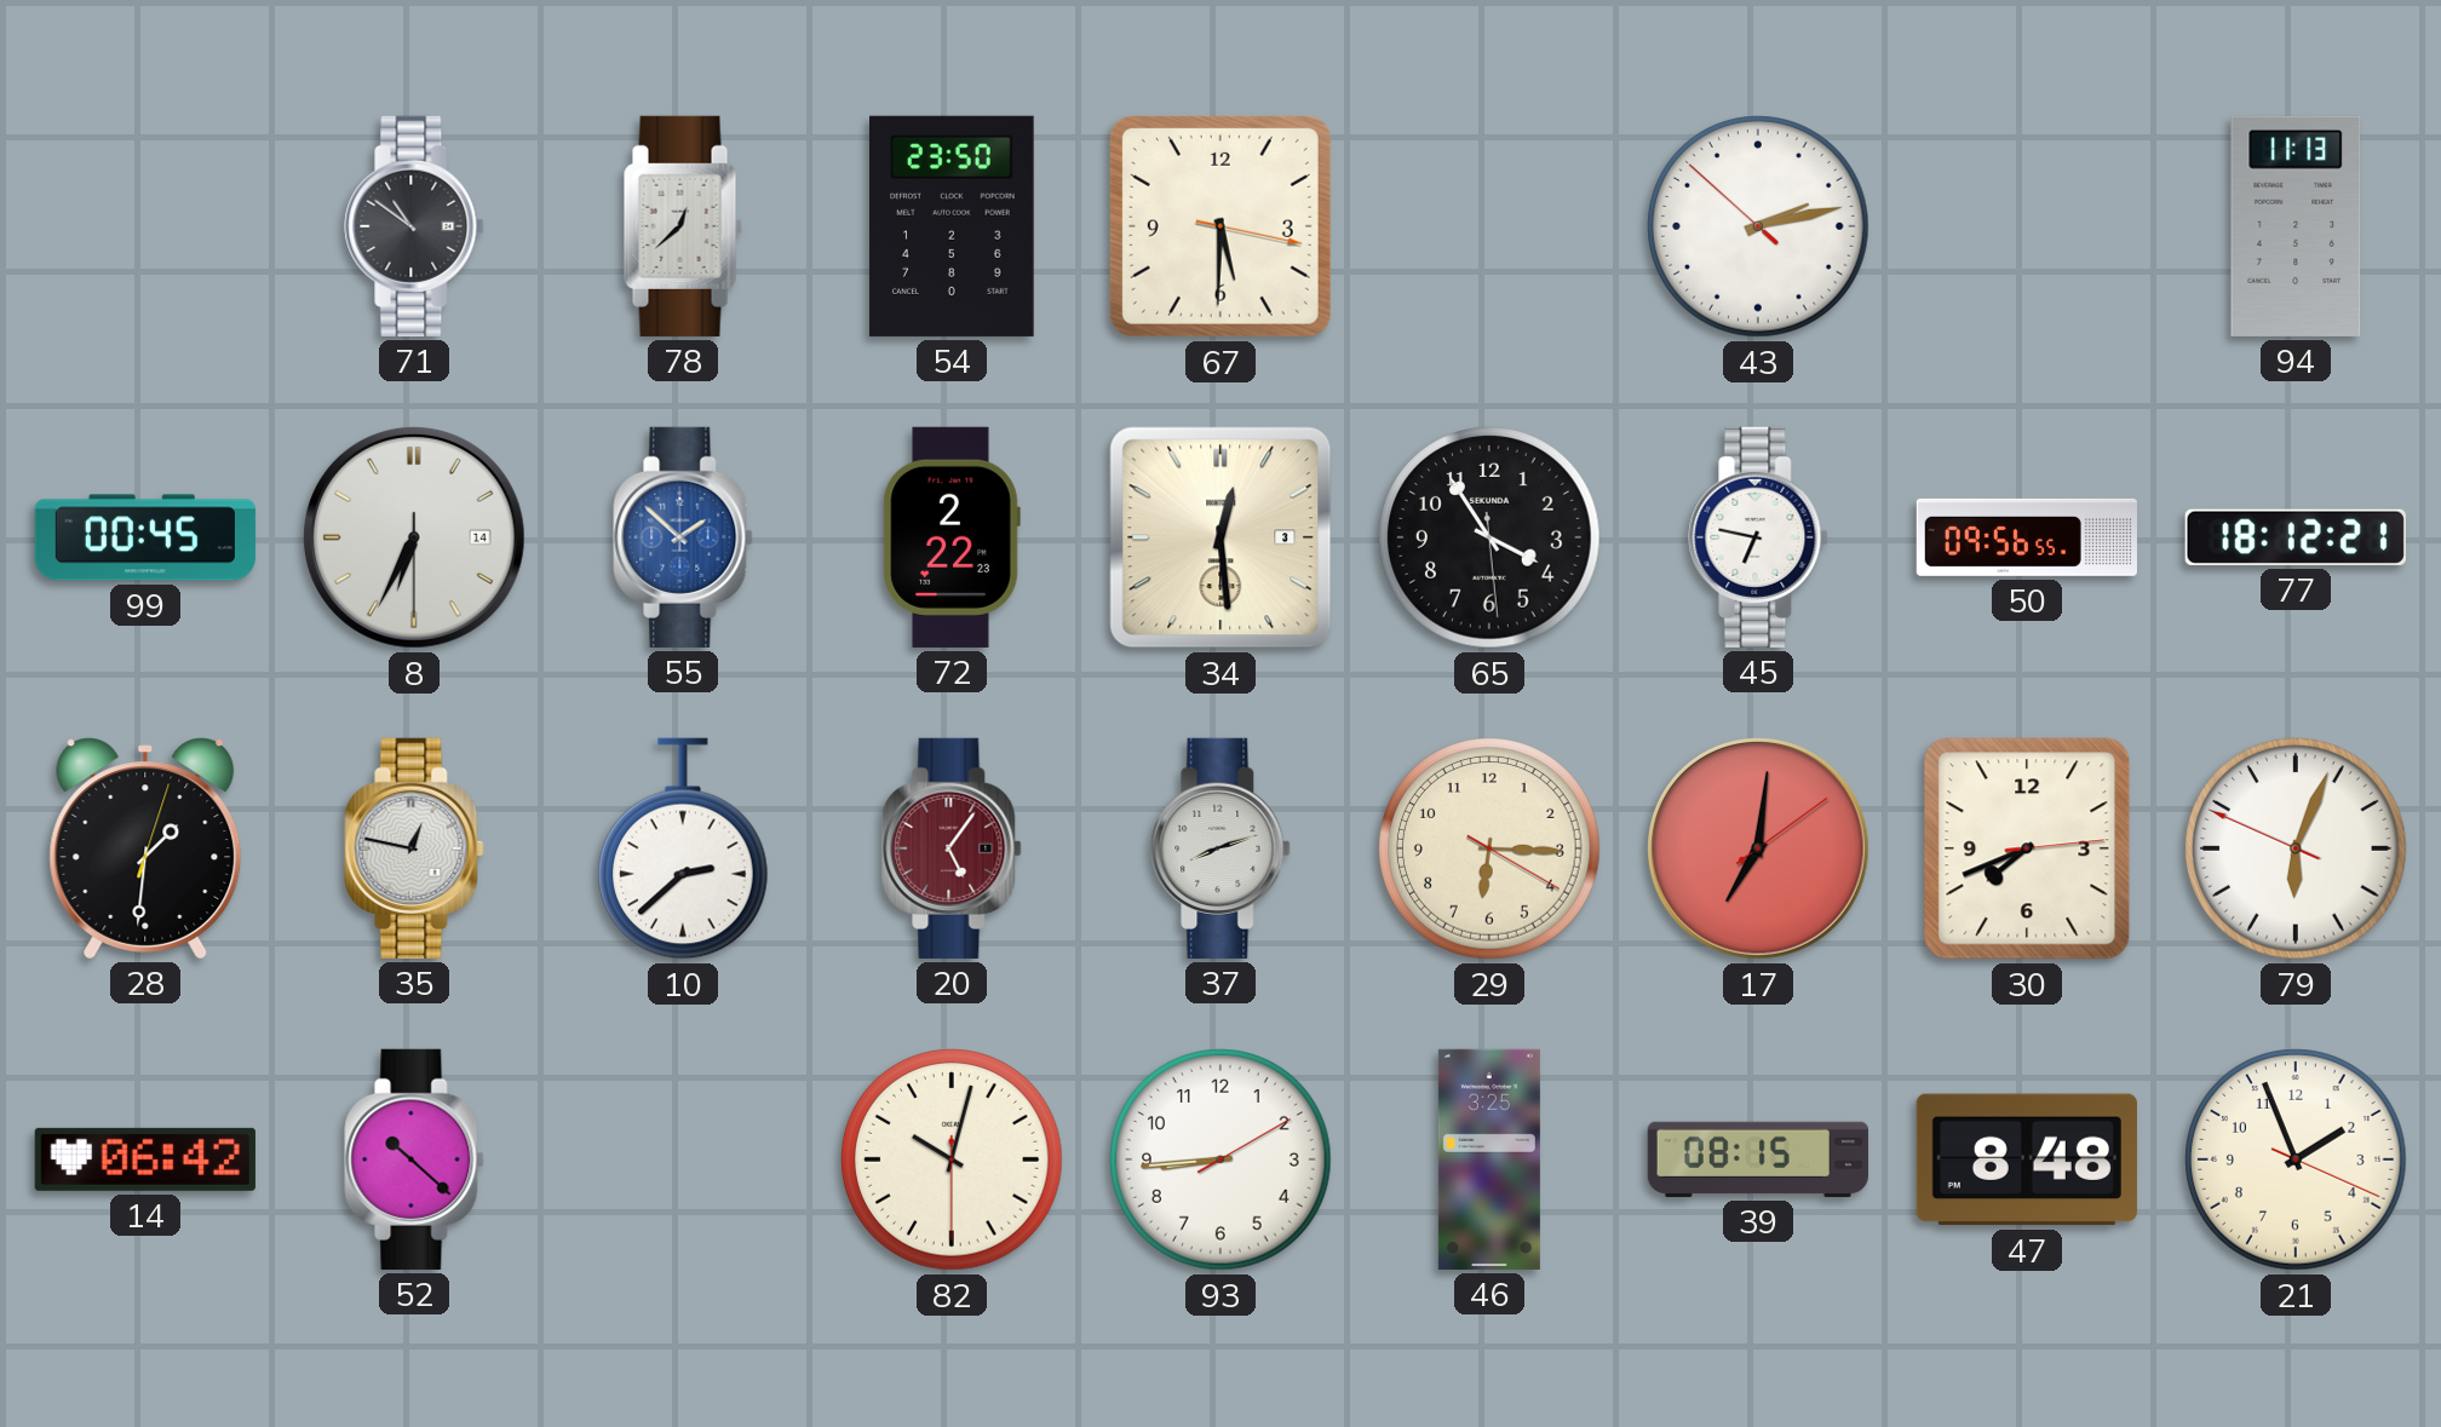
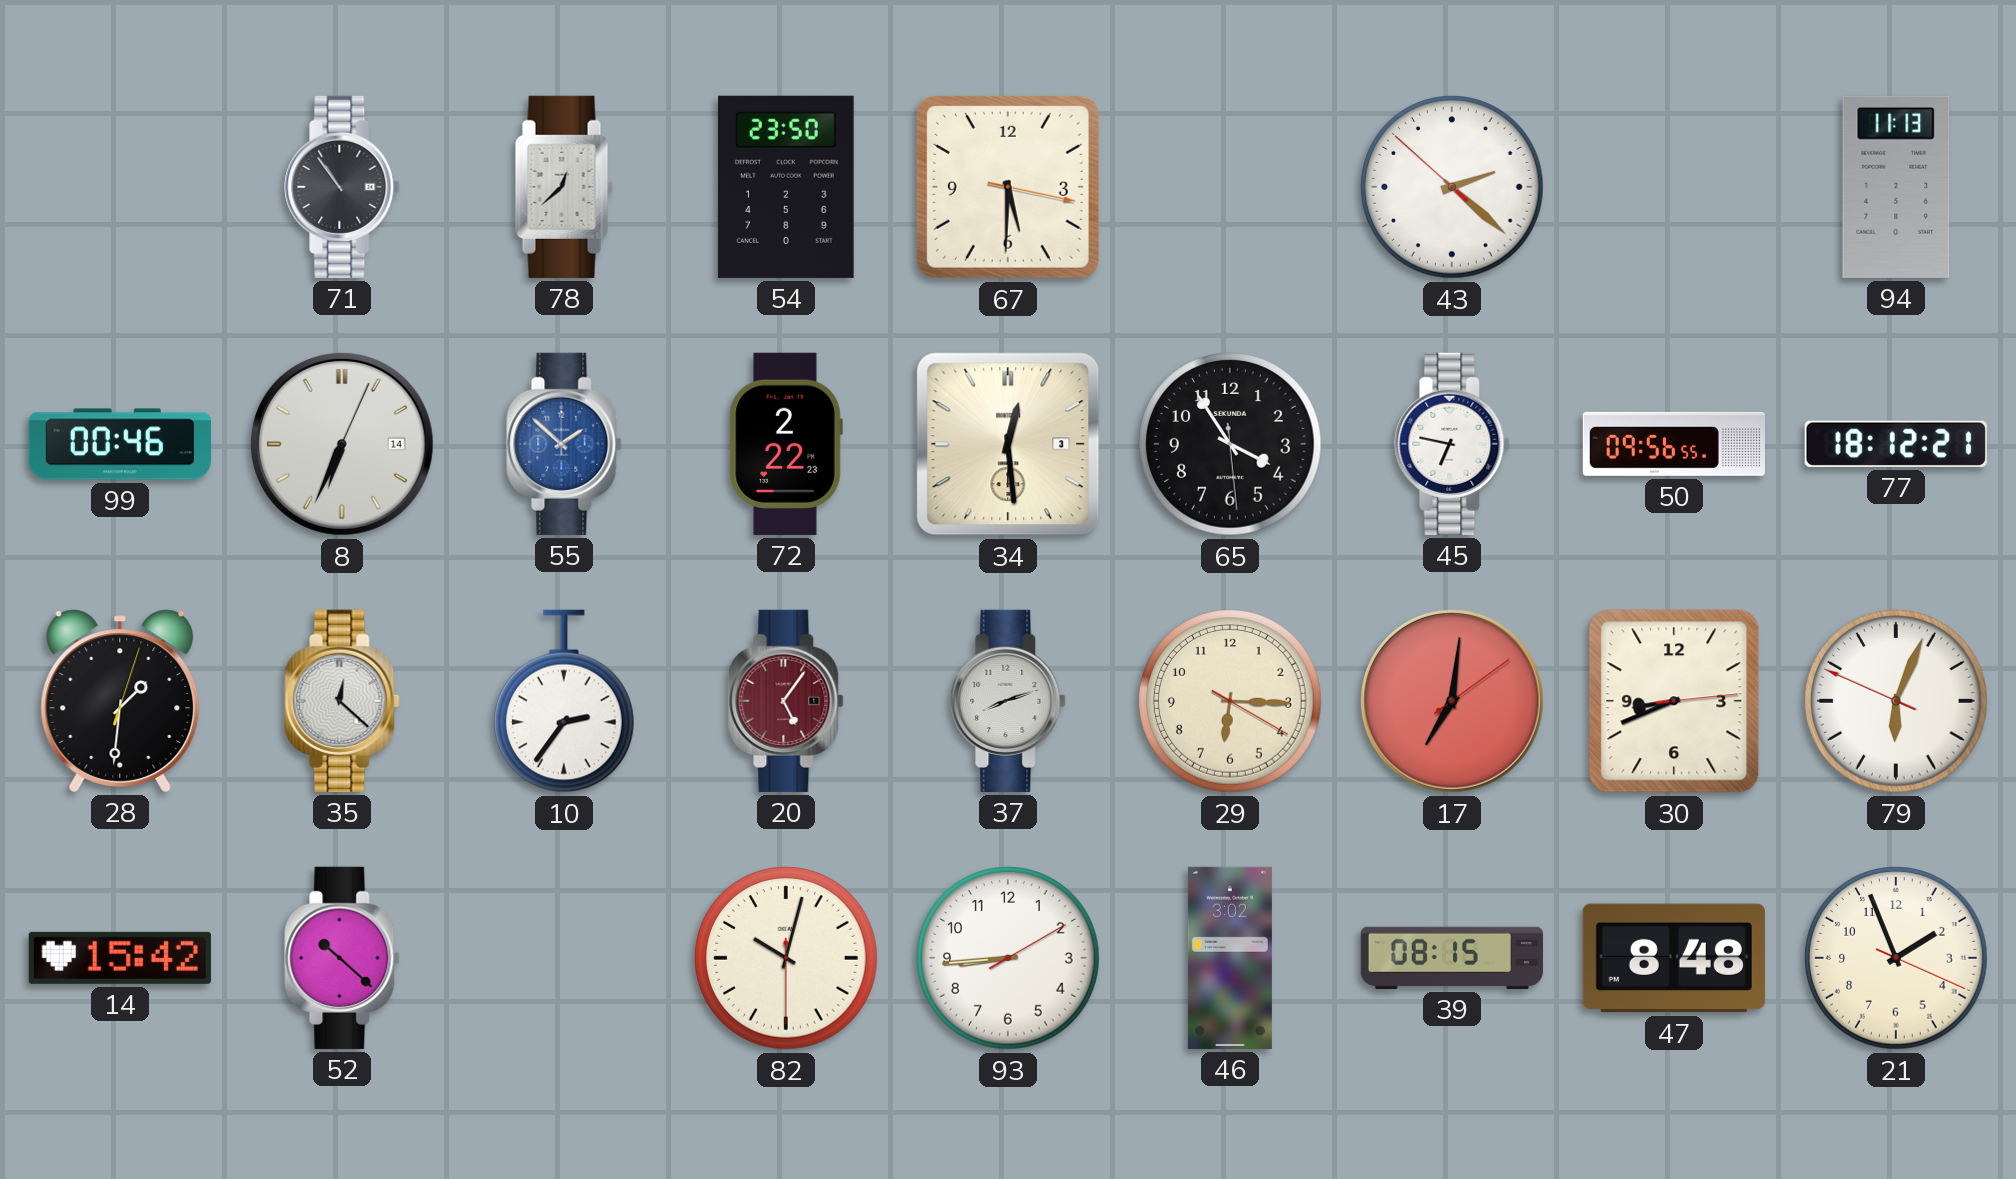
71: 10:51 -> 10:54 (342, 187)
43: 2:12 -> 2:21 (1452, 187)
99: 00:45 -> 00:46 (120, 444)
8: 6:34:30 -> 6:34:04 (342, 444)
35: 12:47 -> 12:22 (342, 701)
10: 2:38 -> 2:36 (564, 701)
30: 7:41 -> 8:41 (1674, 701)
14: 06:42 -> 15:42 (120, 958)
46: 3:25 -> 3:02 (1230, 958)
